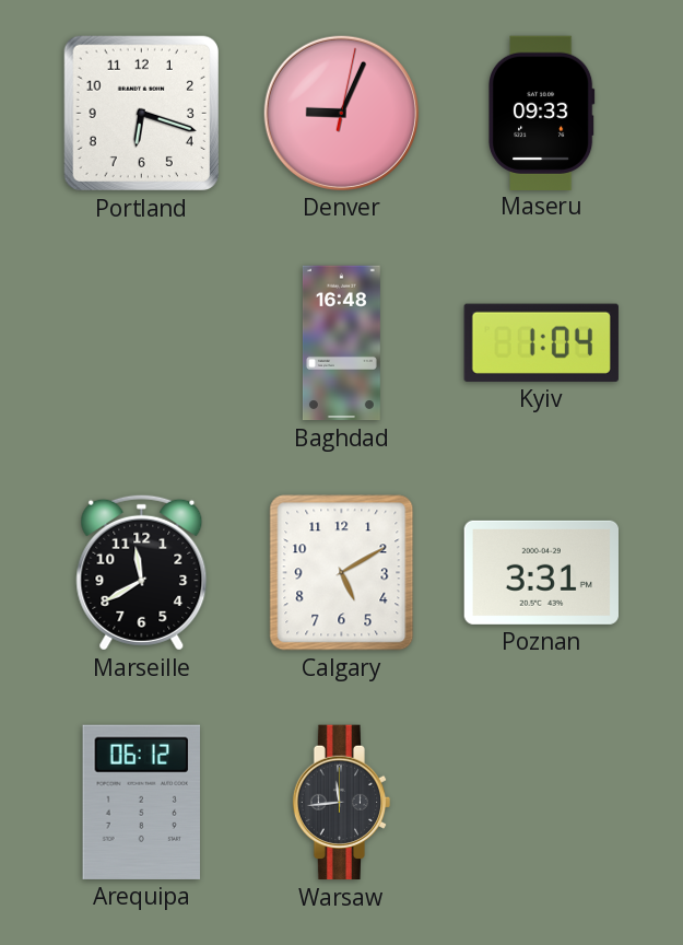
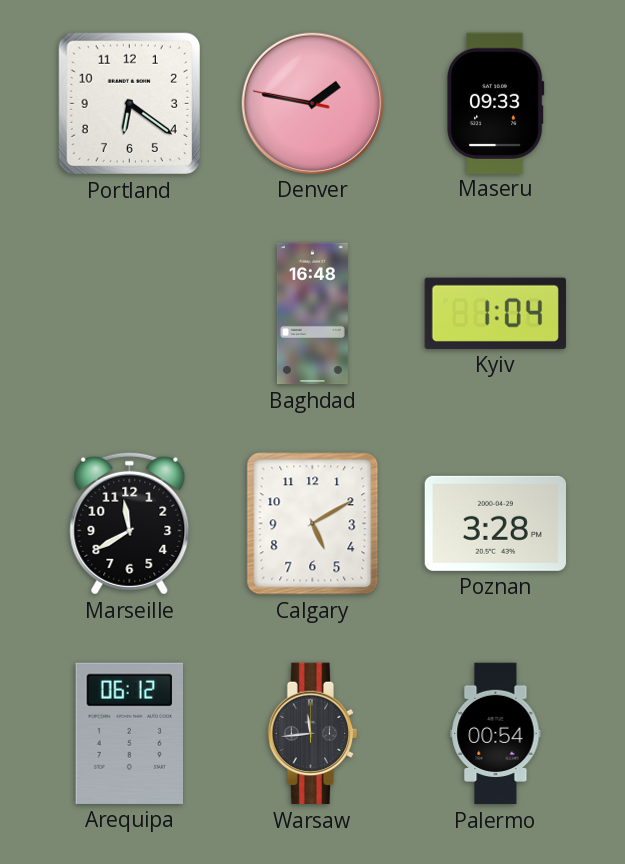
Portland: 6:18 -> 6:21 (129, 103)
Denver: 9:04 -> 1:46 (312, 103)
Poznan: 3:31 -> 3:28 (495, 523)
Palermo: none -> 00:54 (496, 734)
